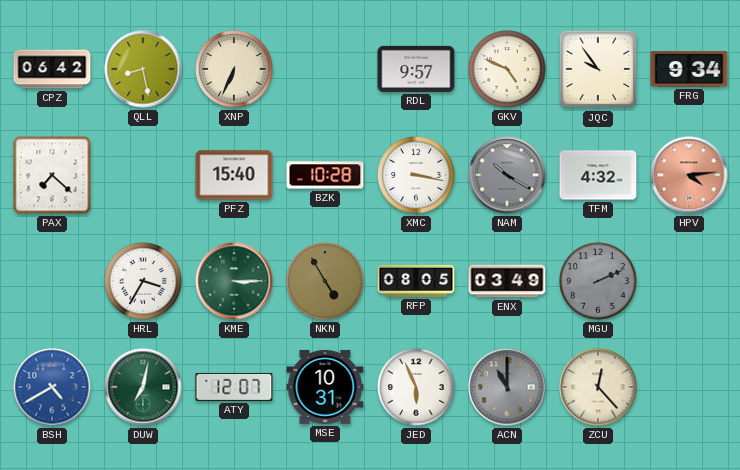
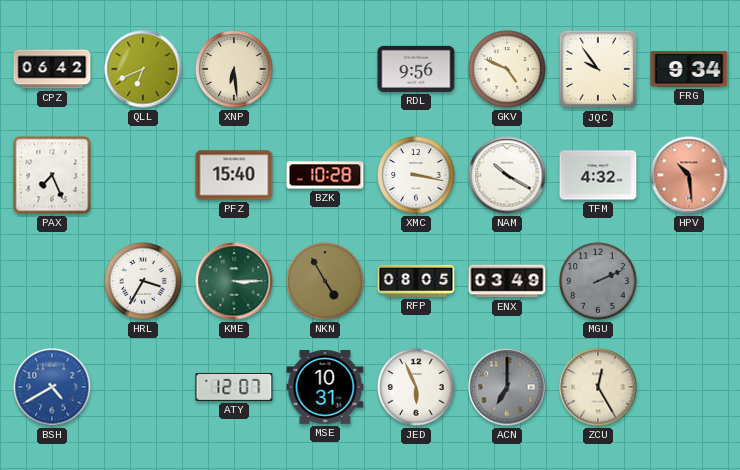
QLL: 8:28 -> 6:41 (143, 69)
XNP: 6:34 -> 6:29 (234, 69)
RDL: 9:57 -> 9:56 (416, 69)
PAX: 7:22 -> 7:26 (52, 175)
NAM dial: grey -> white (507, 175)
HPV: 4:14 -> 10:29 (689, 175)
DUW: 7:02 -> none (143, 387)
ACN: 11:00 -> 7:00 (507, 387)
ZCU: 12:23 -> 12:25 (598, 387)
